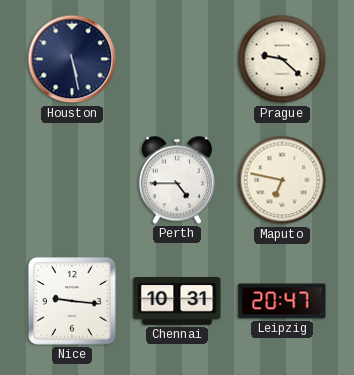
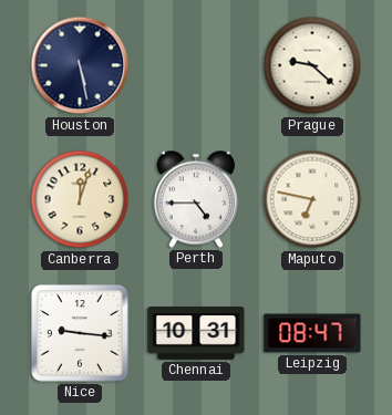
Canberra: none -> 12:03 (80, 199)
Leipzig: 20:47 -> 08:47 (312, 333)
